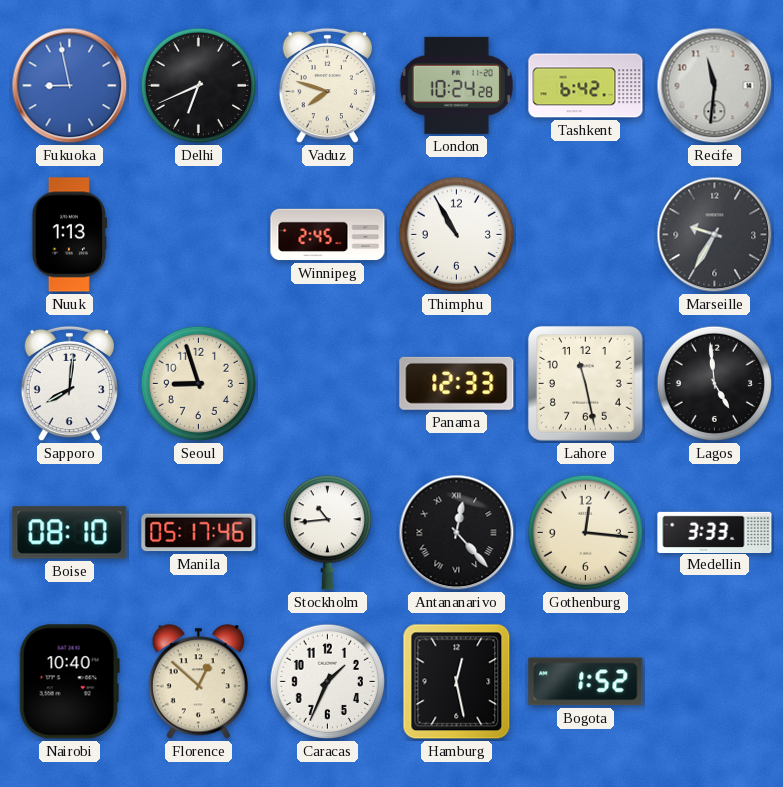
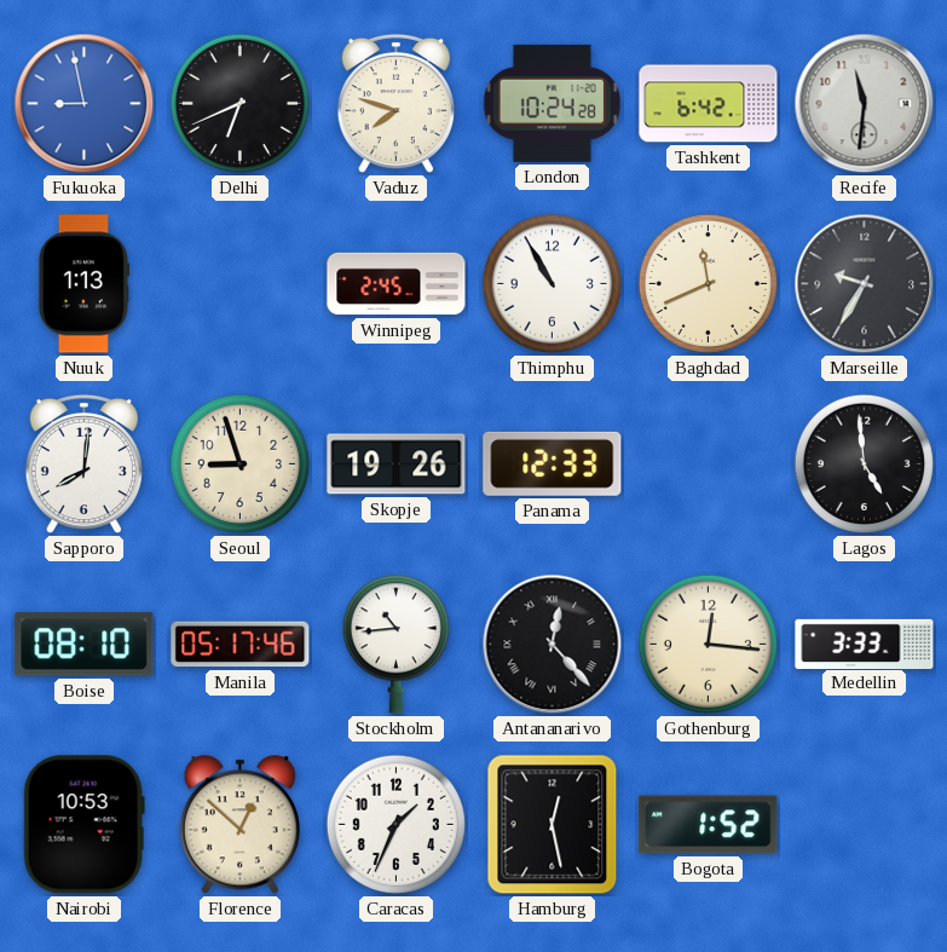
Baghdad: none -> 11:41 (708, 283)
Skopje: none -> 19:26 (397, 465)
Lahore: 11:28 -> none (586, 384)
Nairobi: 10:40 -> 10:53 (83, 825)
